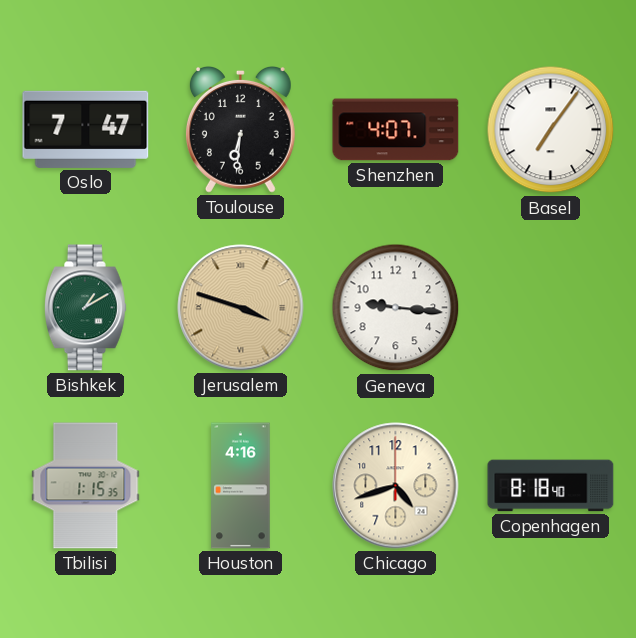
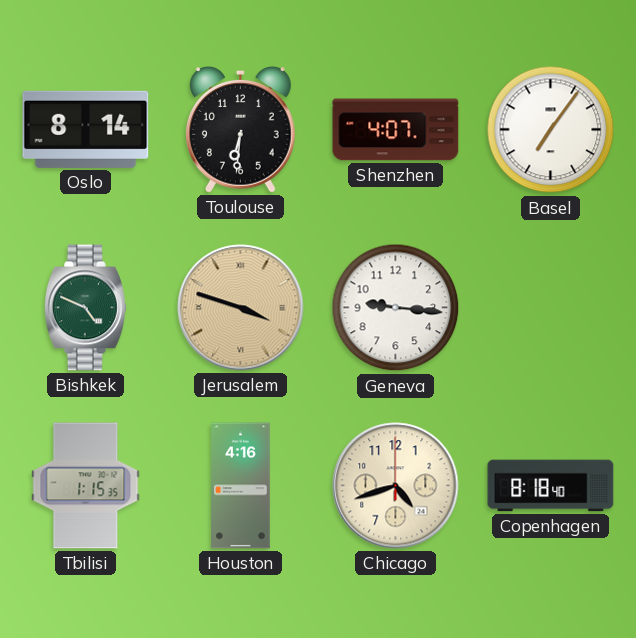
Oslo: 7:47 -> 8:14 (86, 129)
Bishkek: 1:10 -> 4:49 (85, 308)
